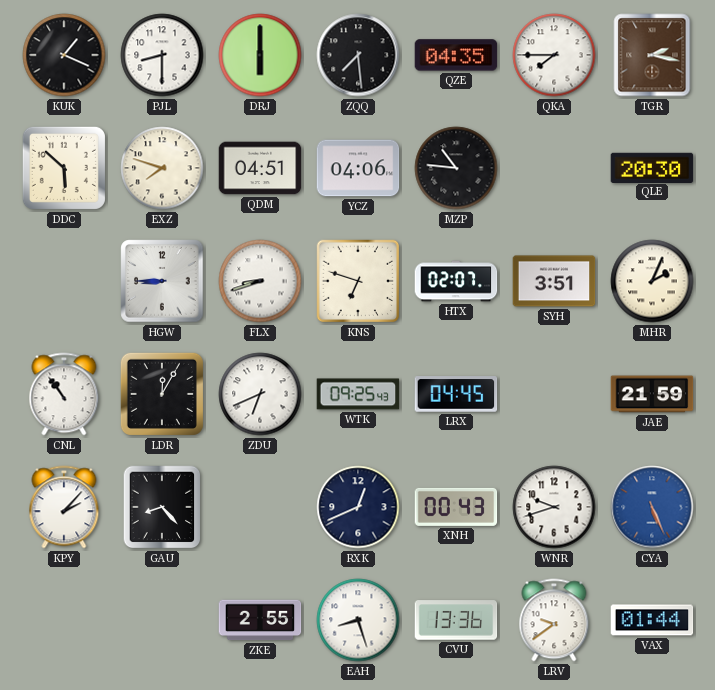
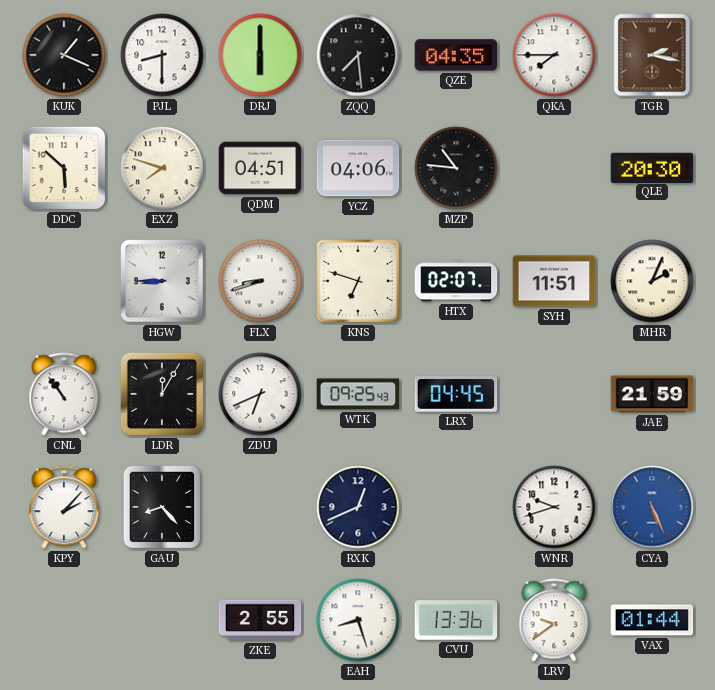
SYH: 3:51 -> 11:51 (554, 281)
XNH: 00:43 -> none (456, 507)
